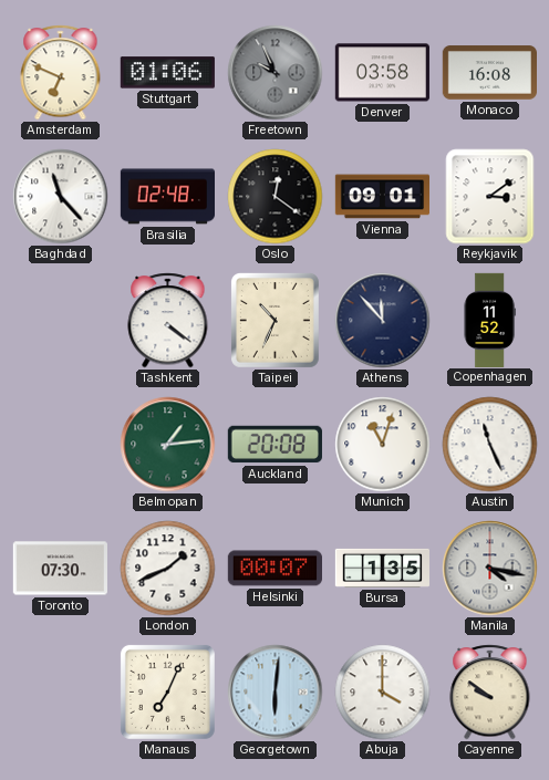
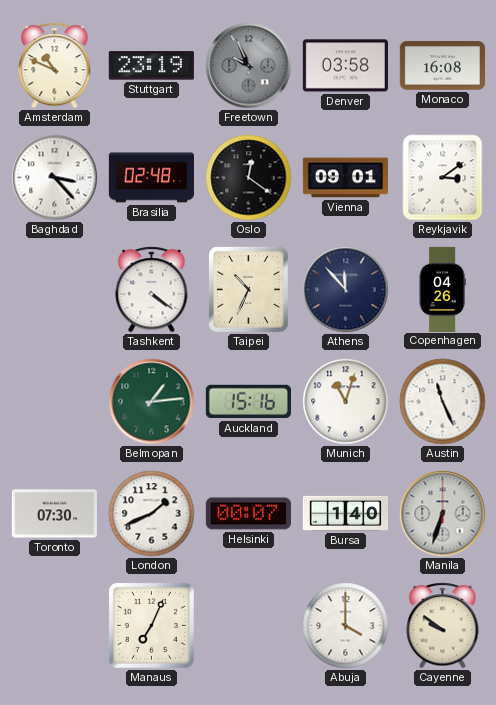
Amsterdam: 6:49 -> 10:49 (55, 66)
Stuttgart: 01:06 -> 23:19 (151, 66)
Baghdad: 11:23 -> 3:23 (55, 178)
Copenhagen: 11:52 -> 04:26 (442, 289)
Auckland: 20:08 -> 15:16 (248, 402)
Bursa: 1:35 -> 1:40 (345, 513)
Manila: 4:17 -> 6:33 (443, 514)
Georgetown: 6:01 -> none (276, 693)
